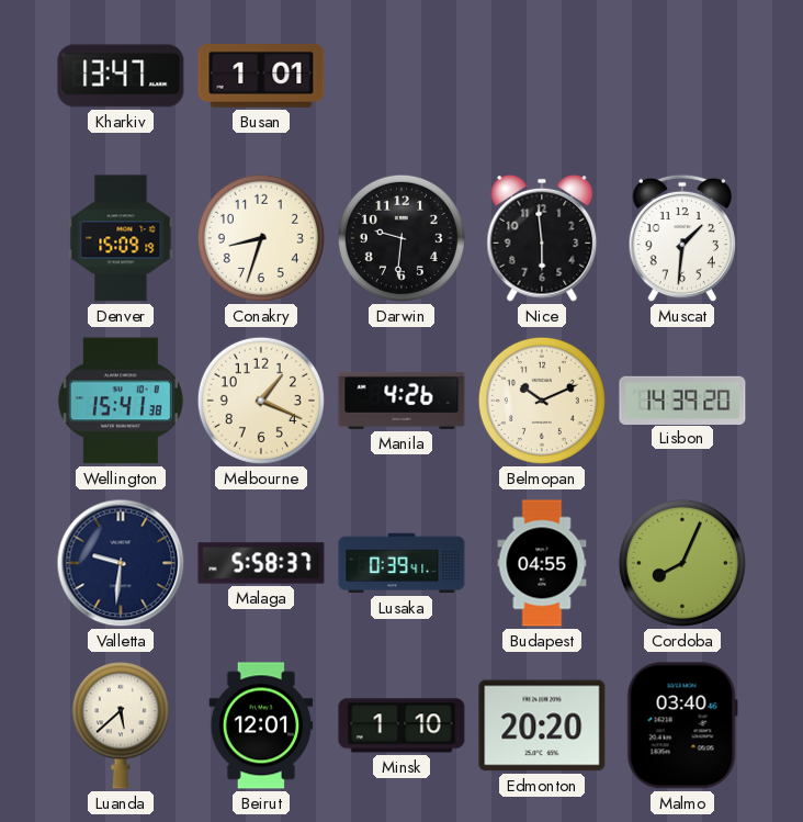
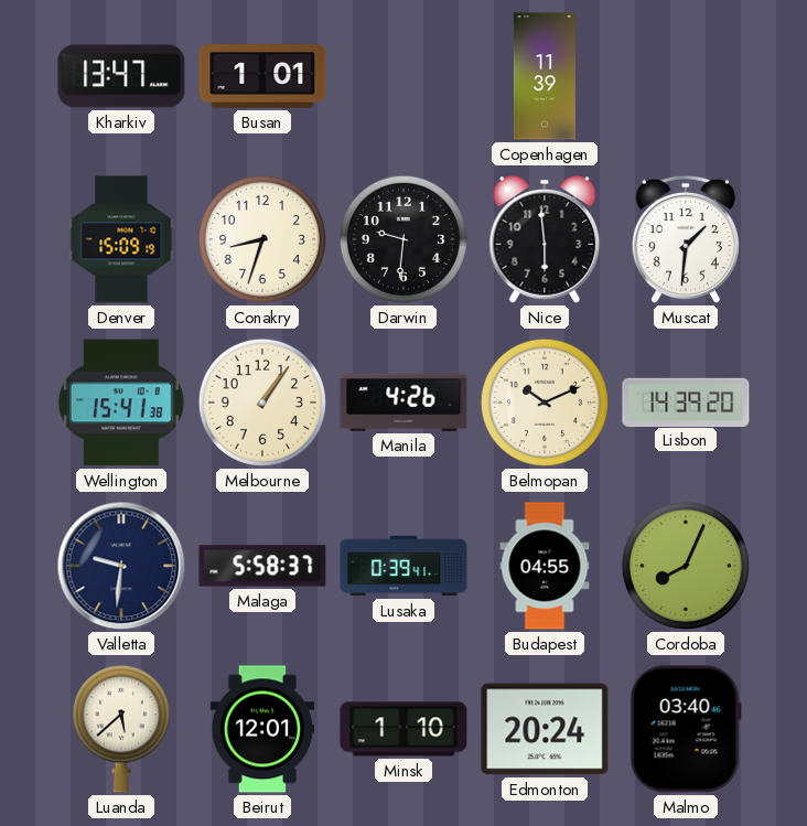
Copenhagen: none -> 11:39 (545, 76)
Melbourne: 1:19 -> 1:06 (262, 403)
Edmonton: 20:20 -> 20:24 (545, 729)
